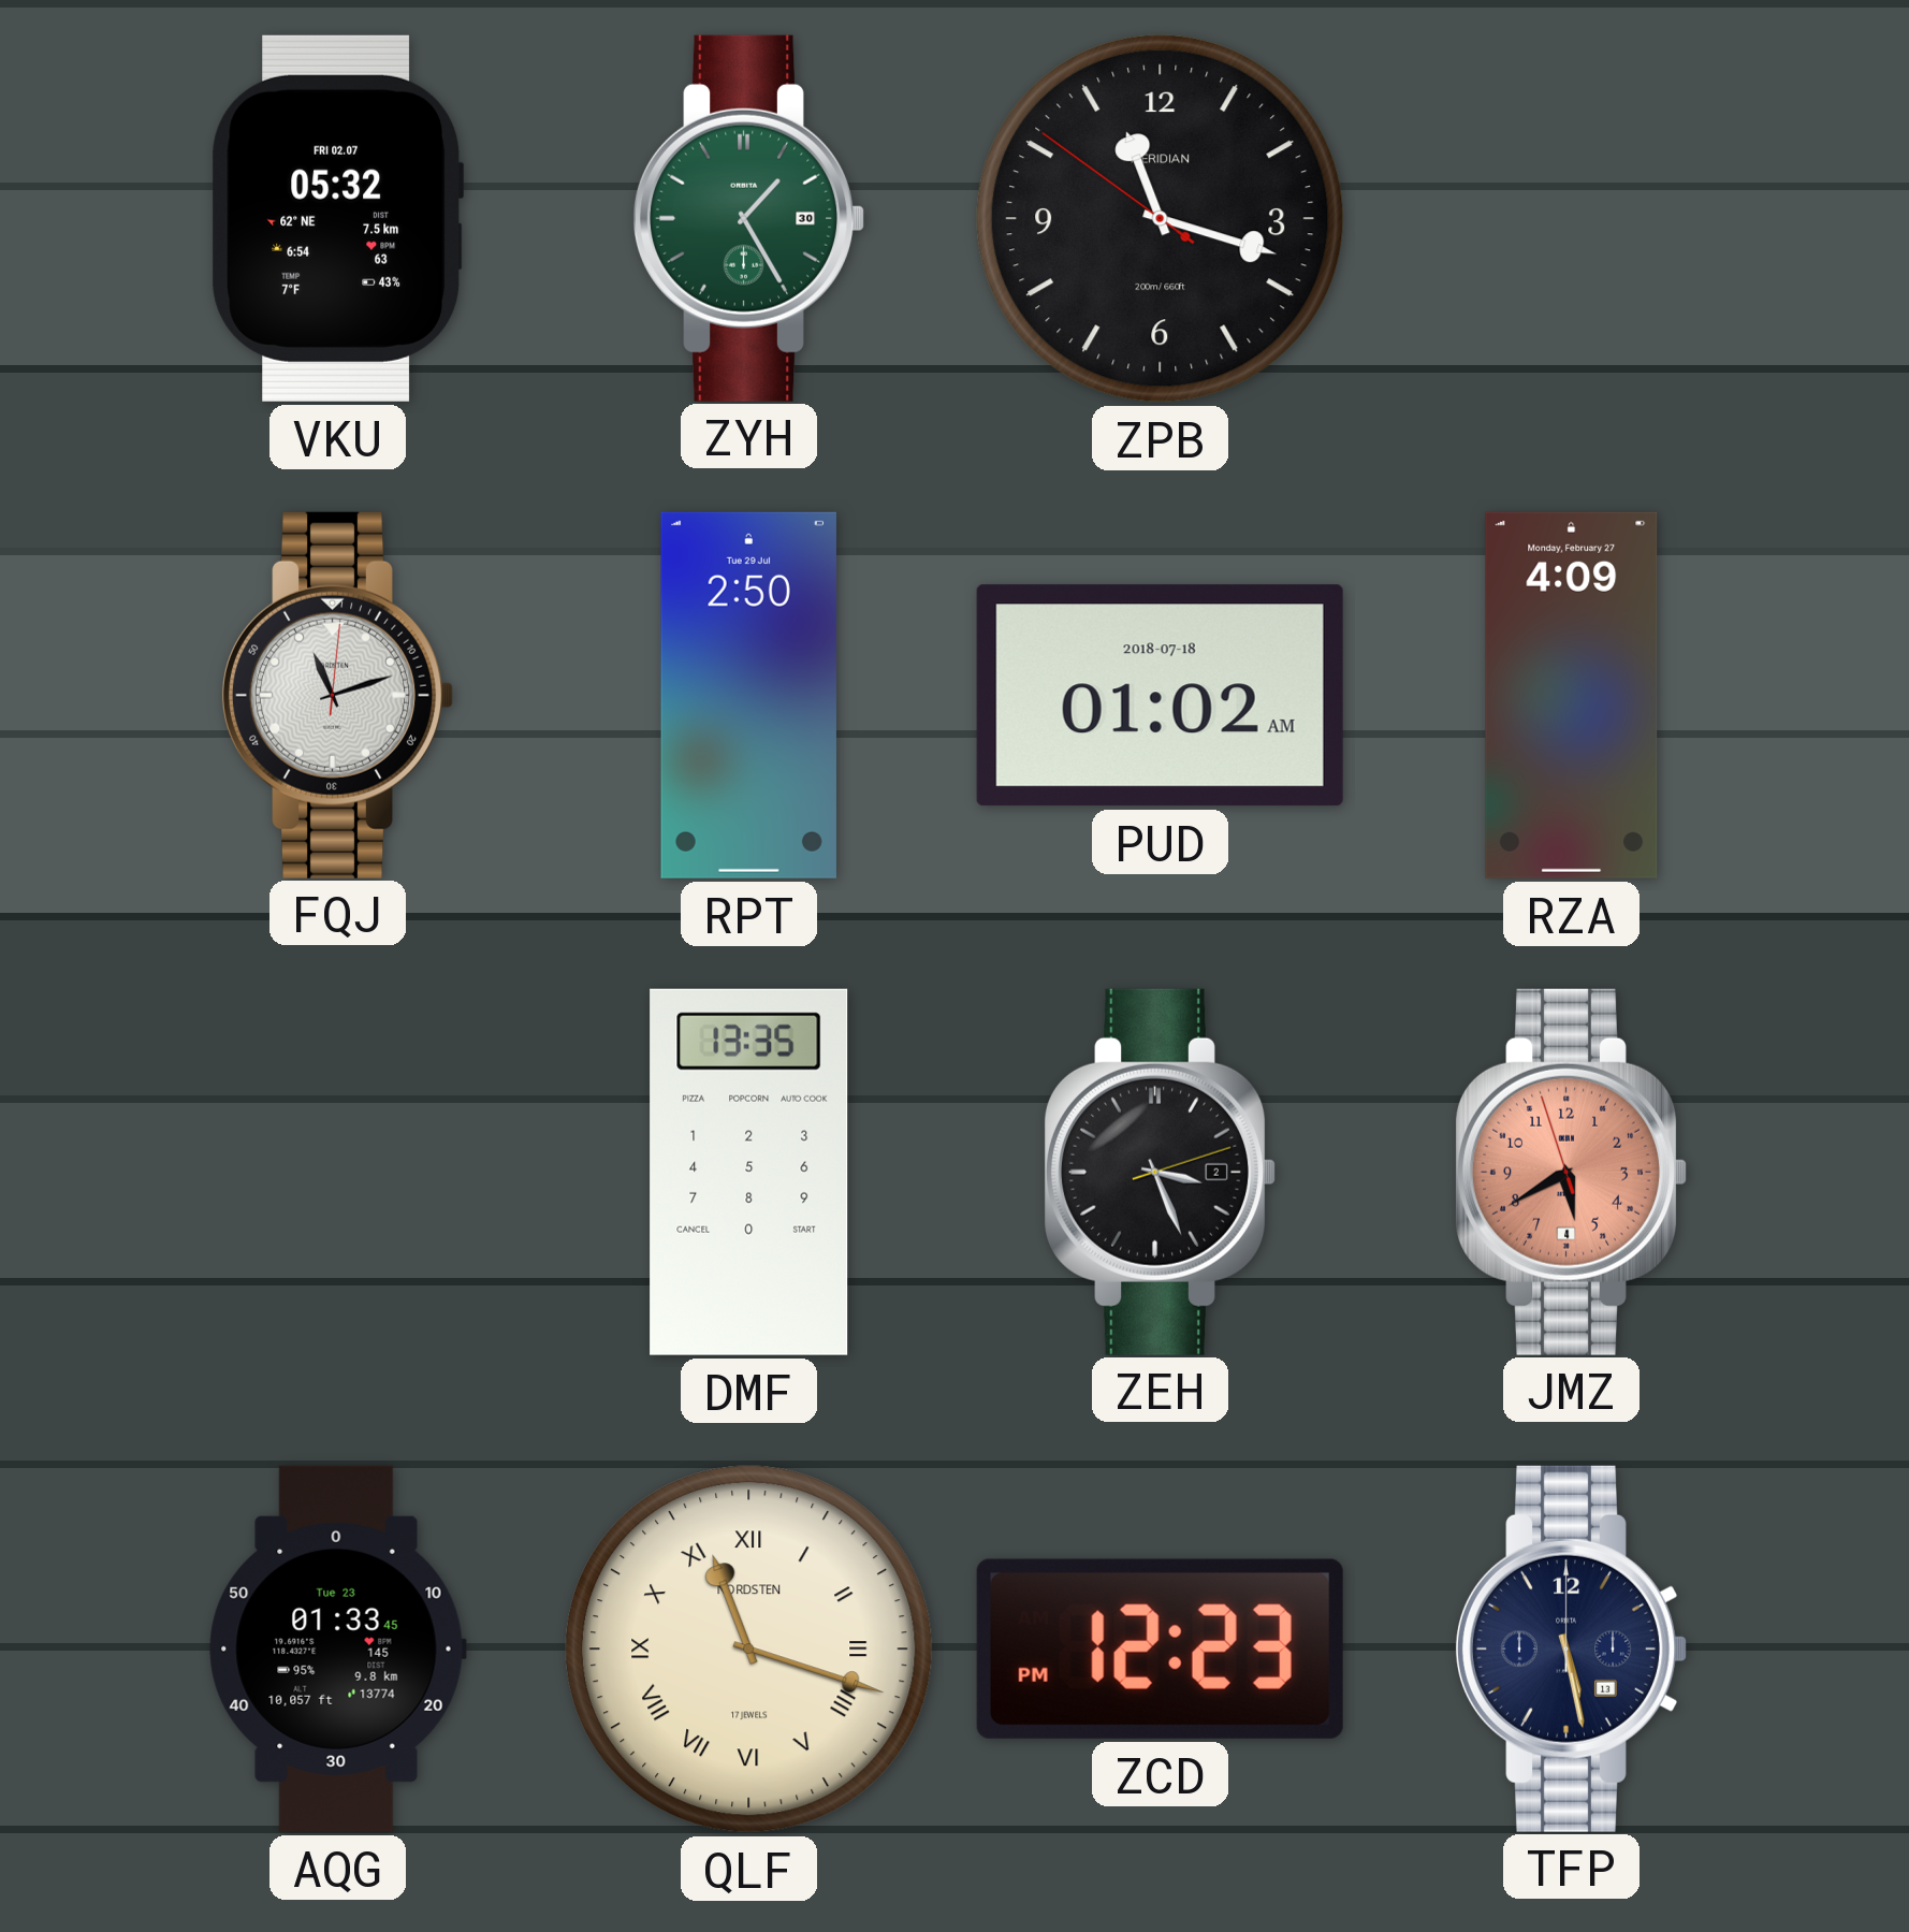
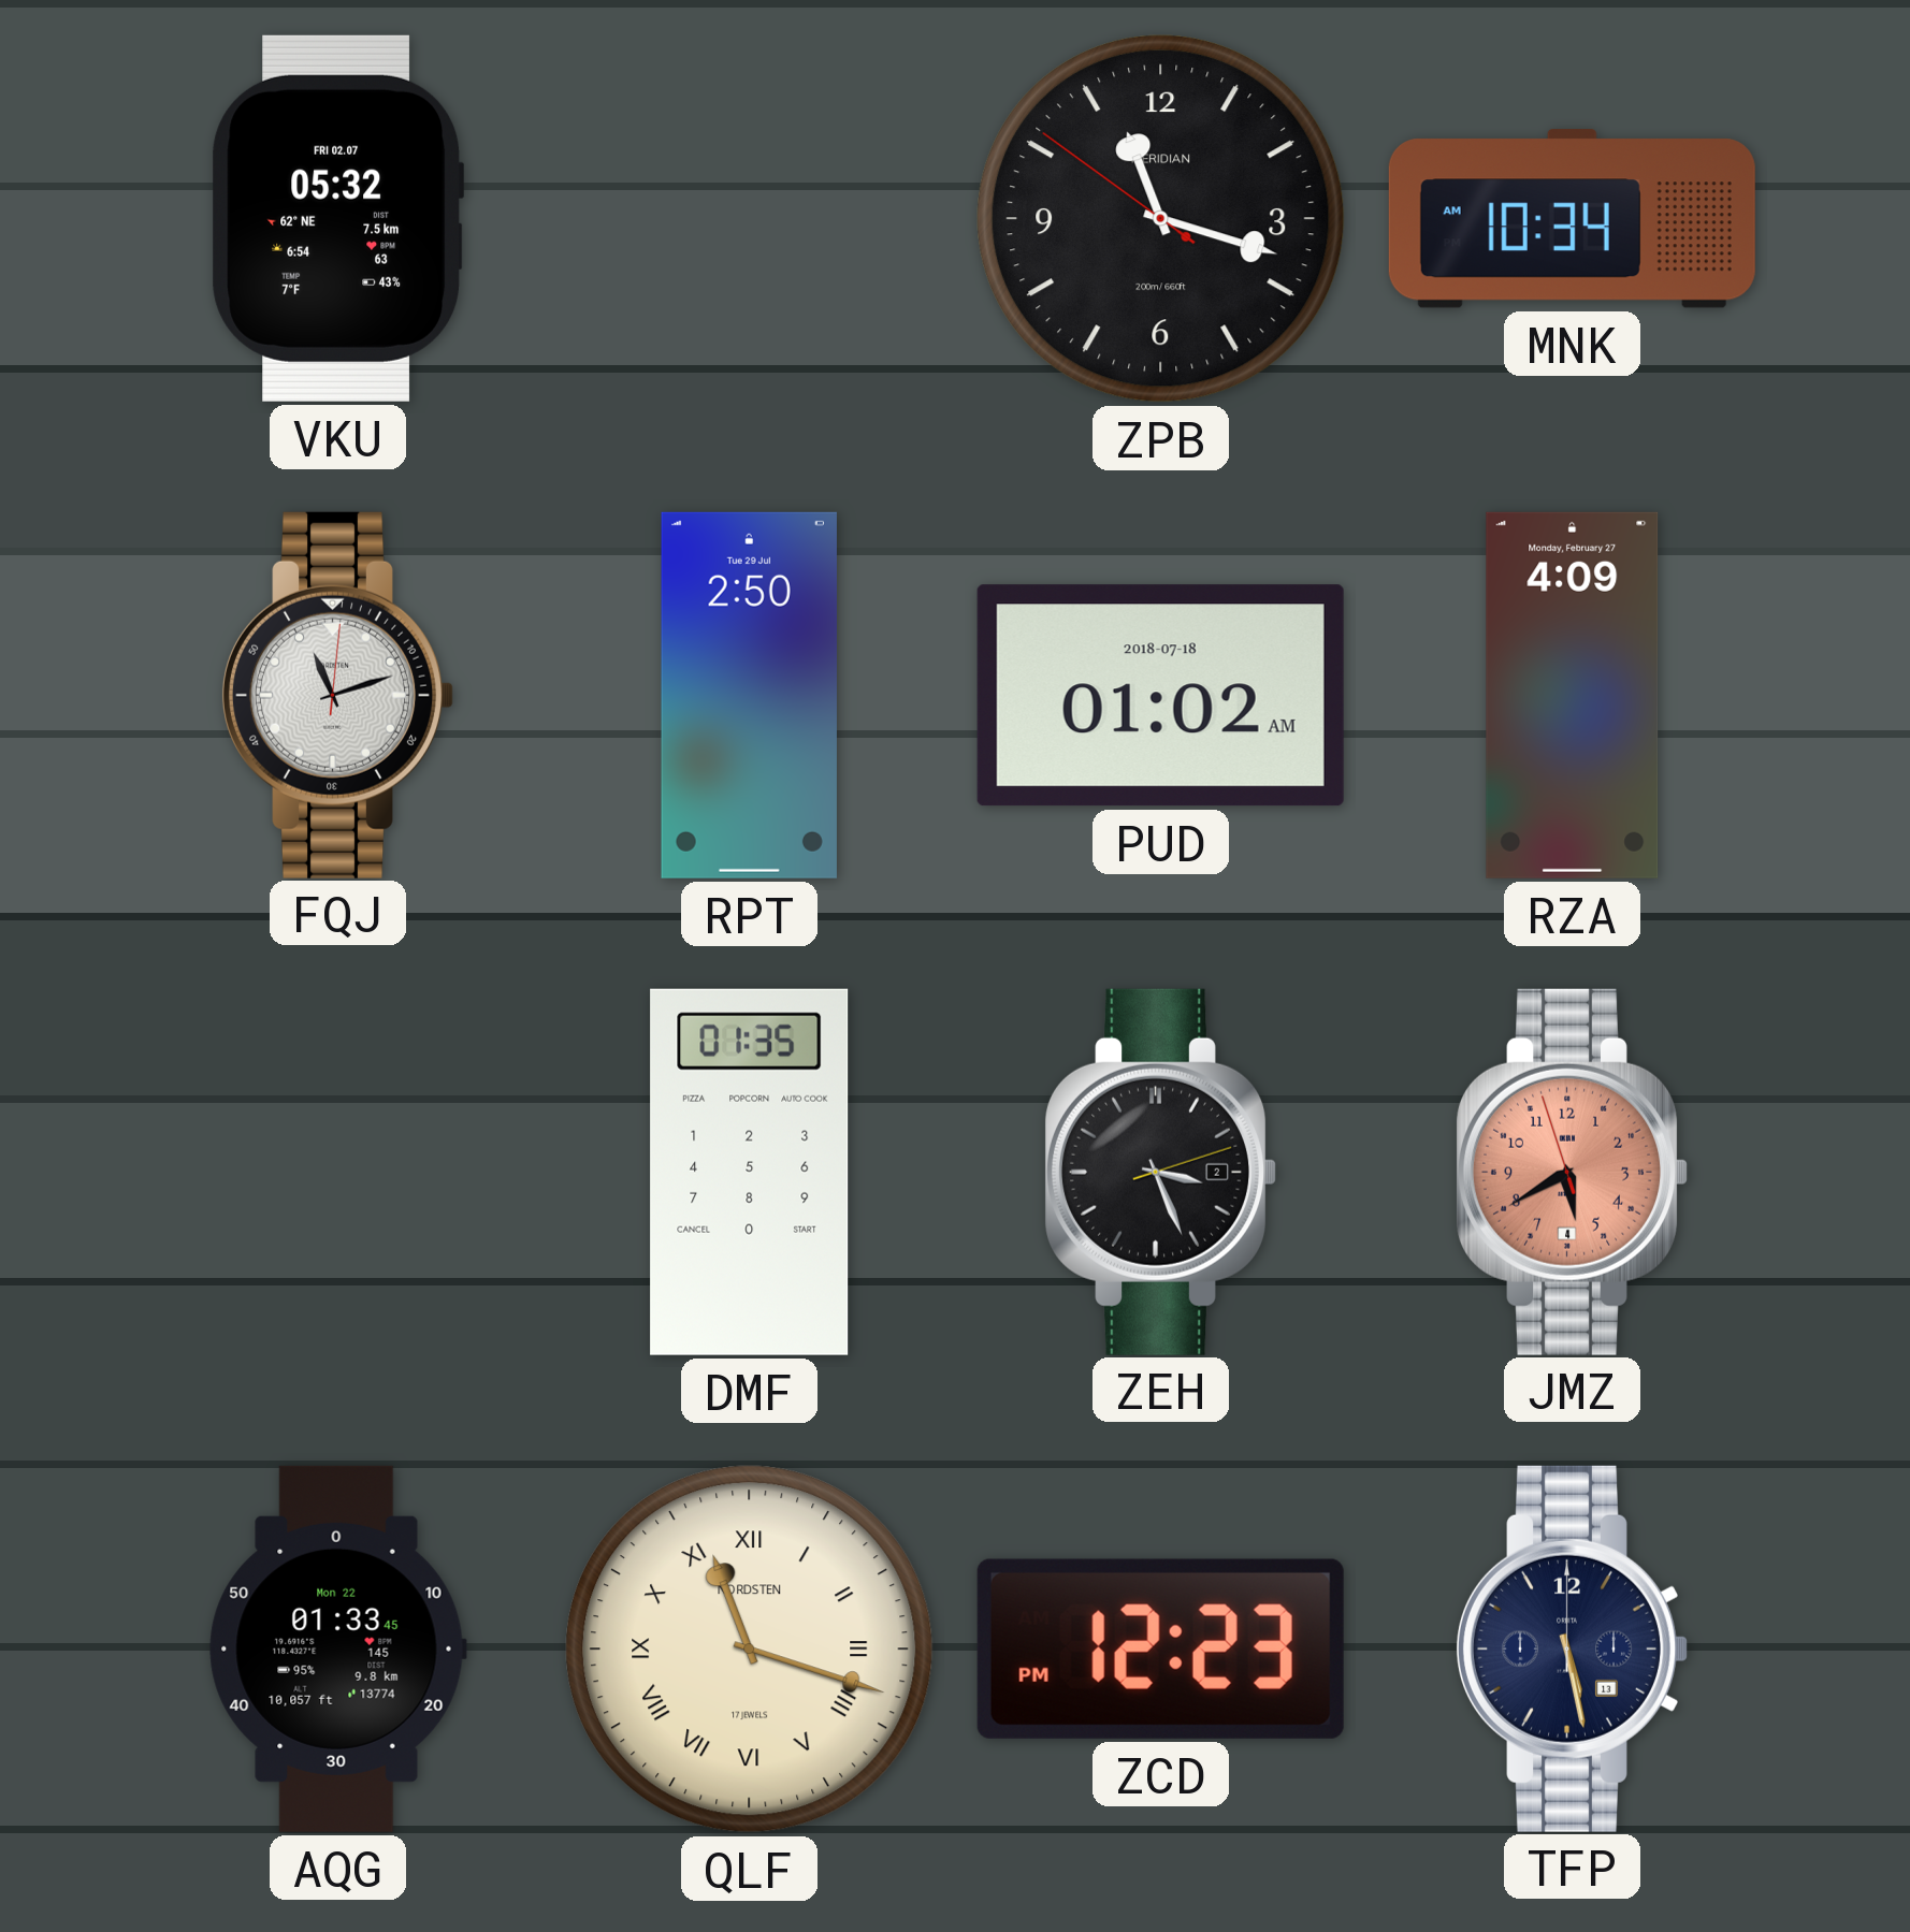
ZYH: 1:25 -> none (748, 218)
MNK: none -> 10:34 (1572, 219)
DMF: 13:35 -> 01:35 (750, 1172)
AQG date: Tue 23 -> Mon 22 (337, 1648)
